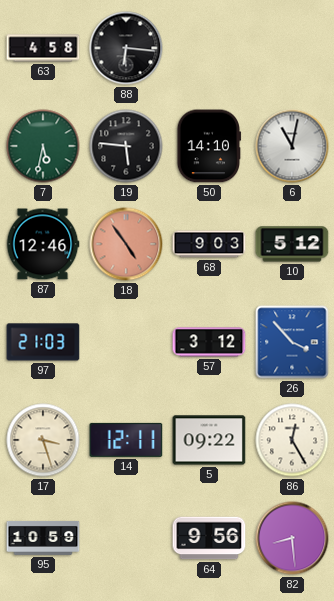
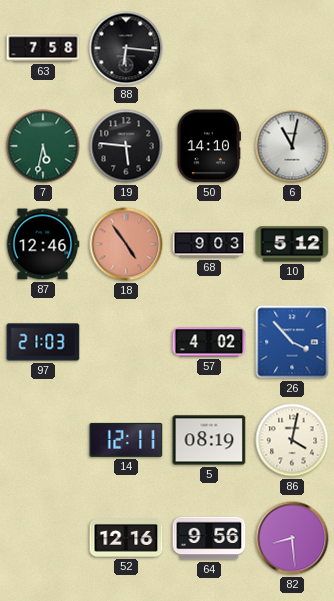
63: 4:58 -> 7:58 (43, 48)
57: 3:12 -> 4:02 (209, 342)
17: 3:27 -> none (43, 440)
5: 09:22 -> 08:19 (209, 440)
86: 12:25 -> 4:02 (292, 440)
95: 10:59 -> none (43, 538)
52: none -> 12:16 (126, 539)
